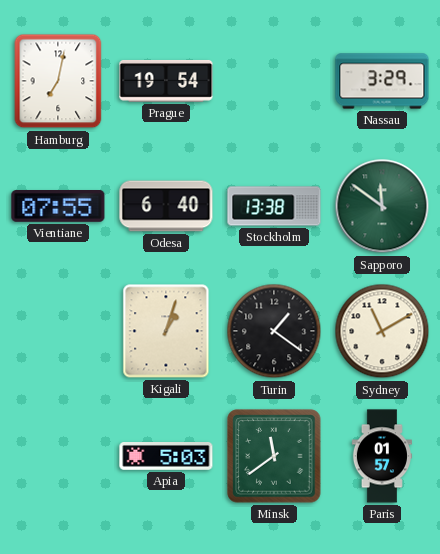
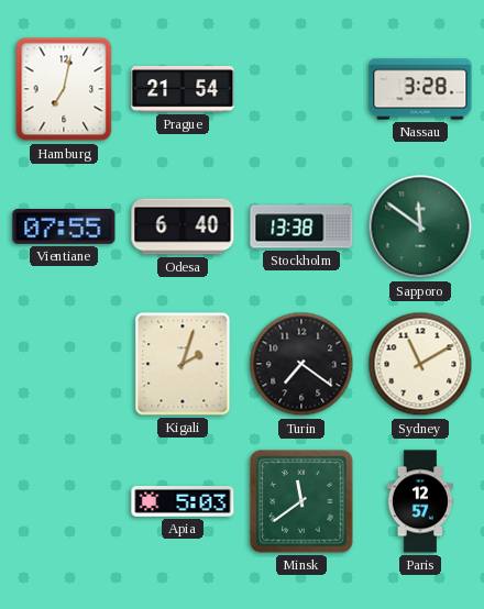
Prague: 19:54 -> 21:54 (183, 89)
Nassau: 3:29 -> 3:28 (420, 89)
Kigali: 1:03 -> 2:03 (183, 364)
Turin: 1:21 -> 7:21 (301, 364)
Paris: 01:57 -> 12:57 (420, 501)
